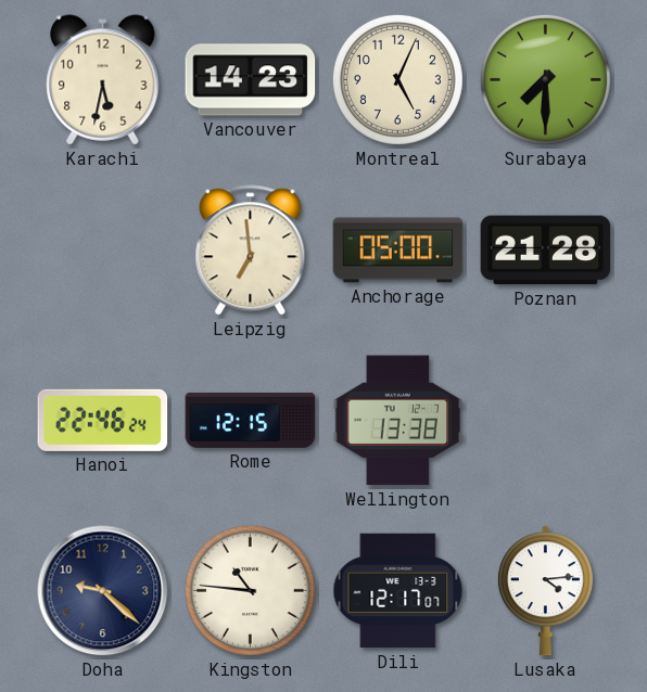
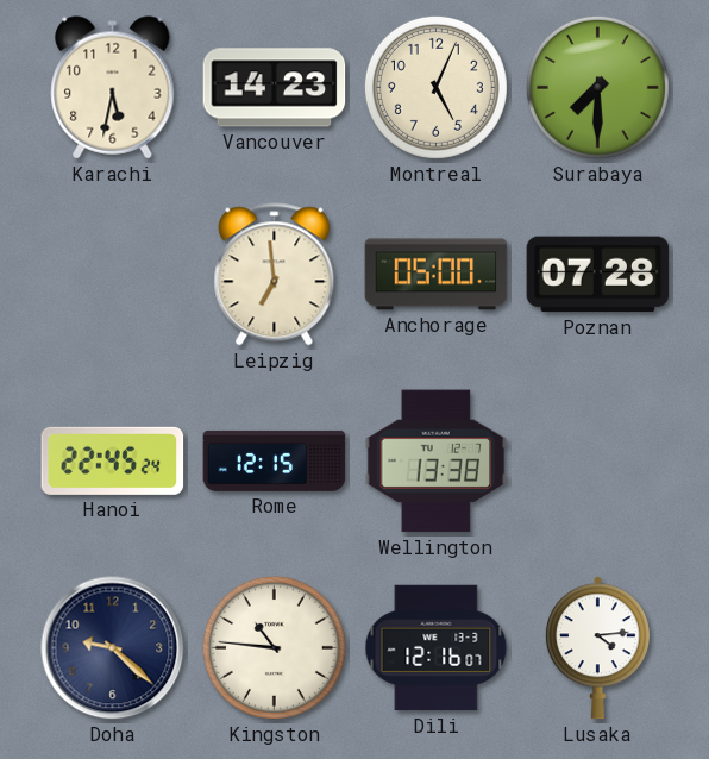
Poznan: 21:28 -> 07:28 (598, 275)
Hanoi: 22:46 -> 22:45 (113, 460)
Dili: 12:17 -> 12:16 (437, 648)
